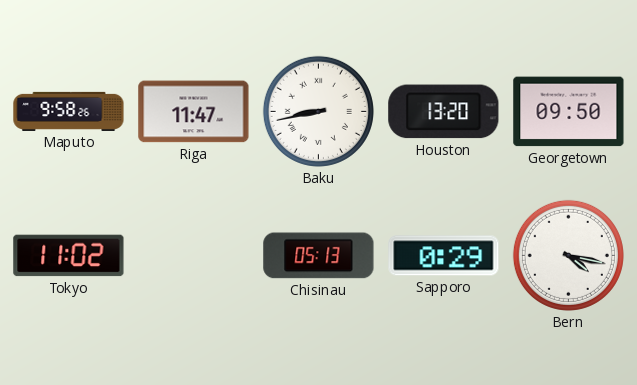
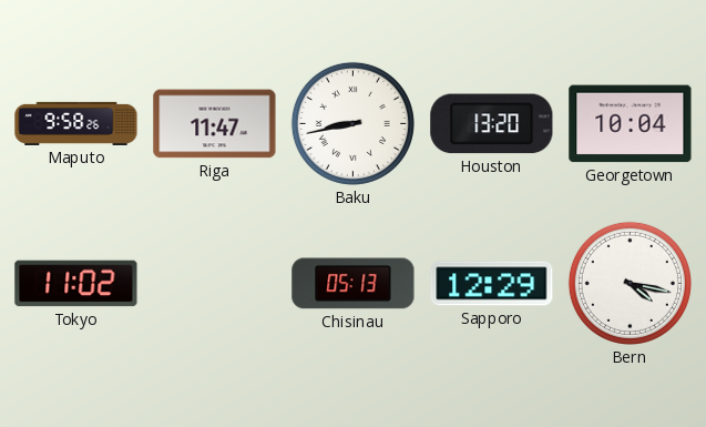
Georgetown: 09:50 -> 10:04 (631, 124)
Sapporo: 0:29 -> 12:29 (492, 284)
